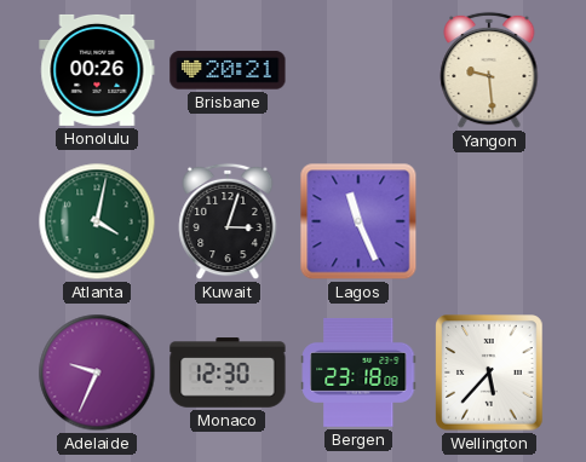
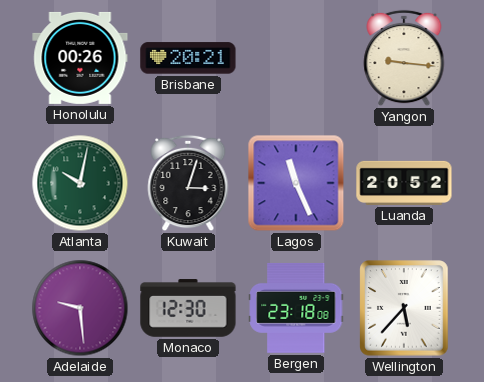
Yangon: 9:29 -> 9:16 (404, 58)
Atlanta: 4:02 -> 10:02 (80, 183)
Luanda: none -> 20:52 (404, 183)
Adelaide: 9:34 -> 9:29 (80, 308)
